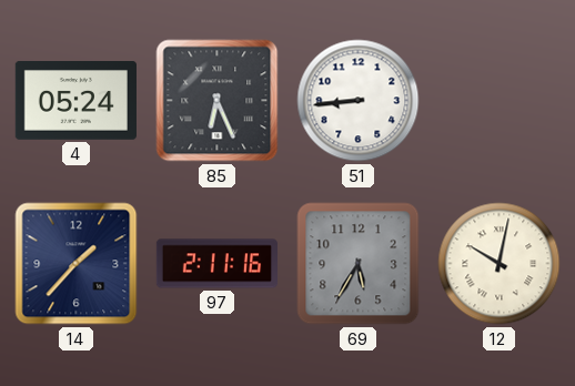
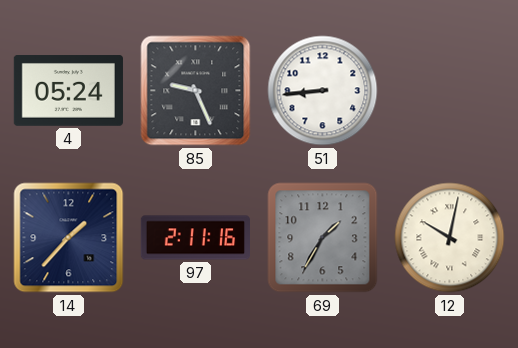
85: 6:26 -> 9:26 (196, 91)
69: 5:35 -> 1:35 (323, 238)
